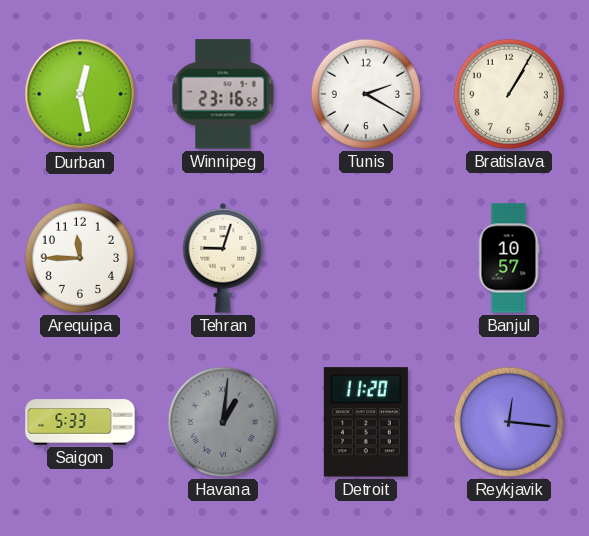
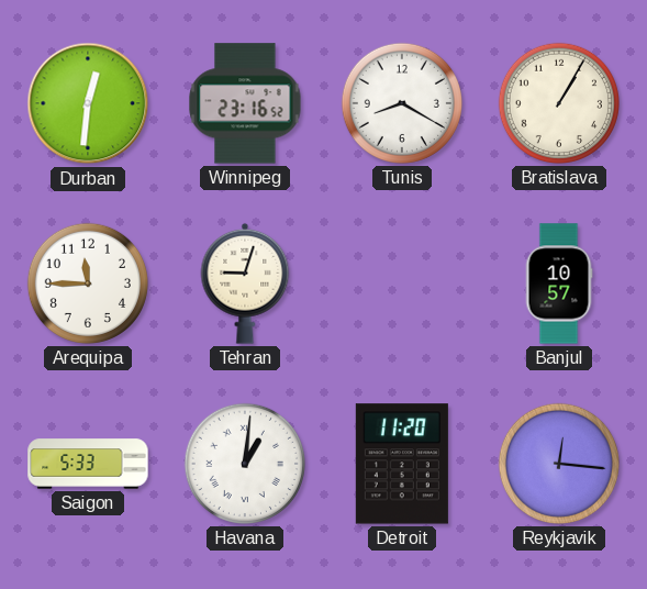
Durban: 12:28 -> 12:31 (88, 103)
Tunis: 2:20 -> 8:20 (402, 103)
Havana dial: grey -> white (245, 464)
